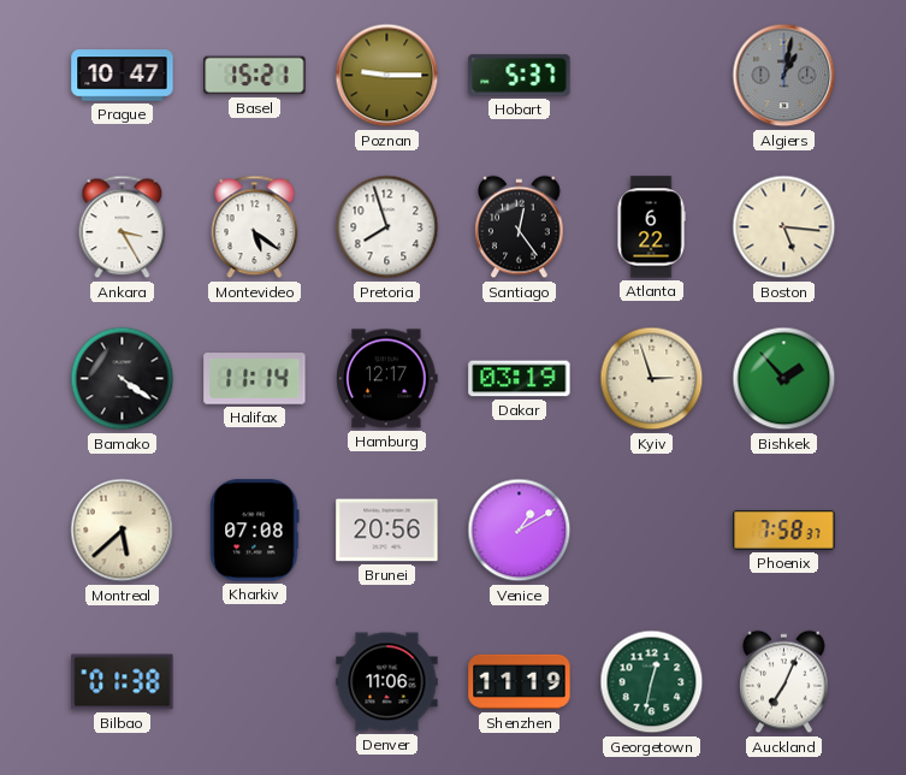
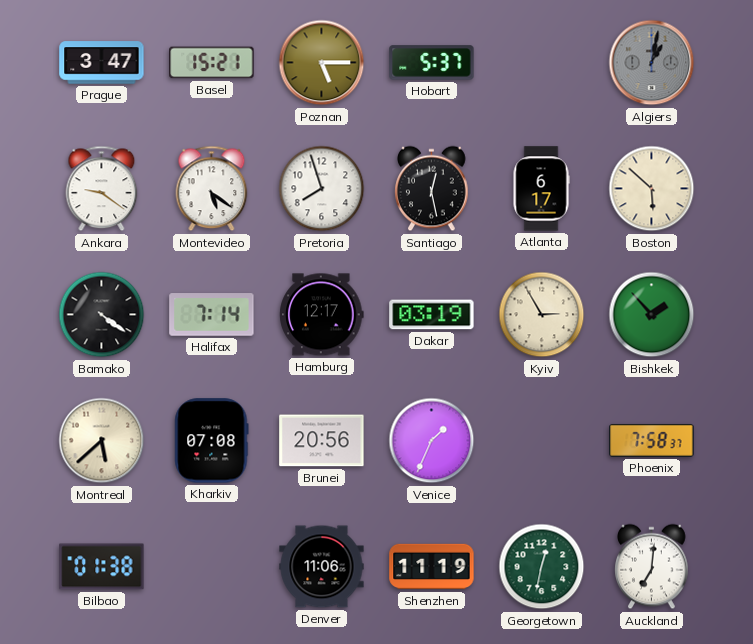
Prague: 10:47 -> 3:47 (102, 63)
Poznan: 9:15 -> 5:15 (322, 63)
Ankara: 3:25 -> 9:21 (102, 189)
Santiago: 12:24 -> 12:28 (432, 189)
Atlanta: 6:22 -> 6:17 (541, 189)
Boston: 5:16 -> 5:52 (652, 189)
Halifax: 11:14 -> 7:14 (212, 315)
Kyiv: 2:57 -> 2:55 (542, 315)
Venice: 1:10 -> 1:34 (432, 441)
Auckland: 7:04 -> 7:01 (652, 567)
